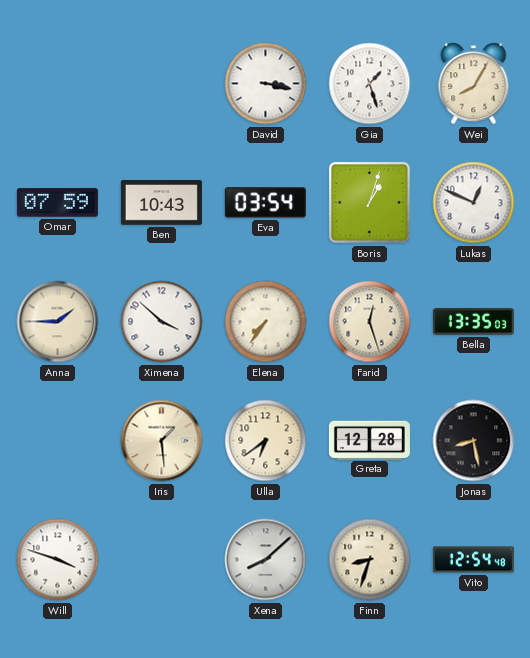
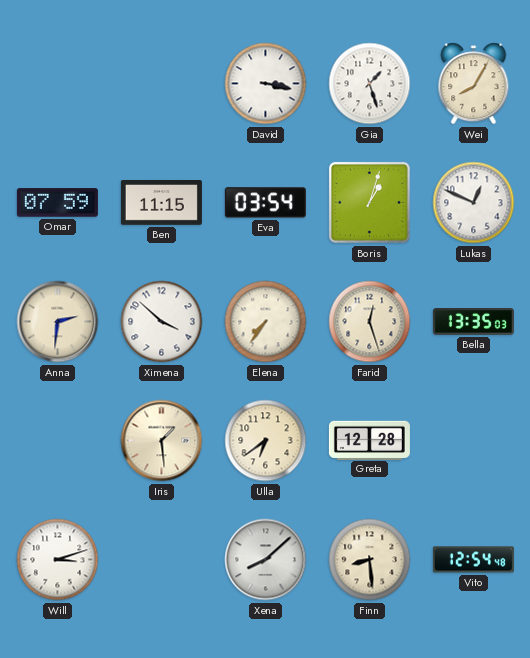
Ben: 10:43 -> 11:15 (161, 203)
Anna: 1:45 -> 2:31 (58, 322)
Jonas: 8:28 -> none (474, 441)
Will: 3:48 -> 3:12 (58, 560)
Finn: 8:33 -> 8:29 (370, 560)
